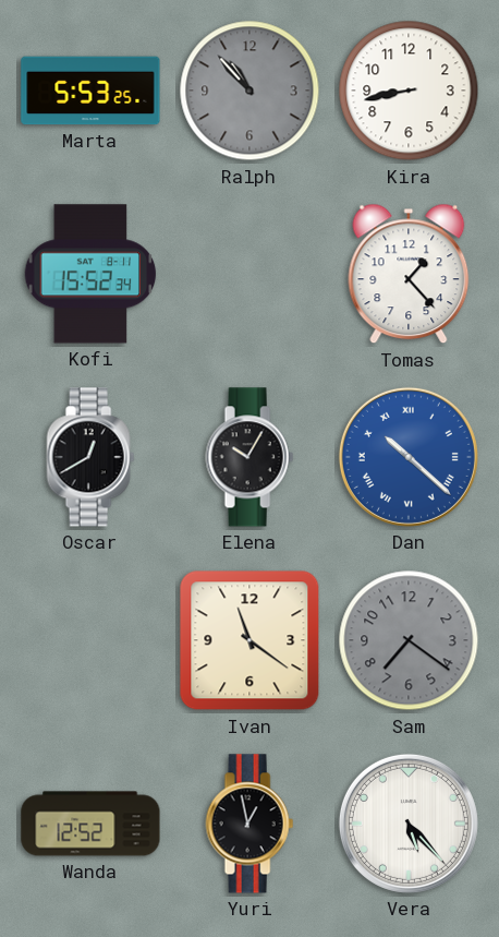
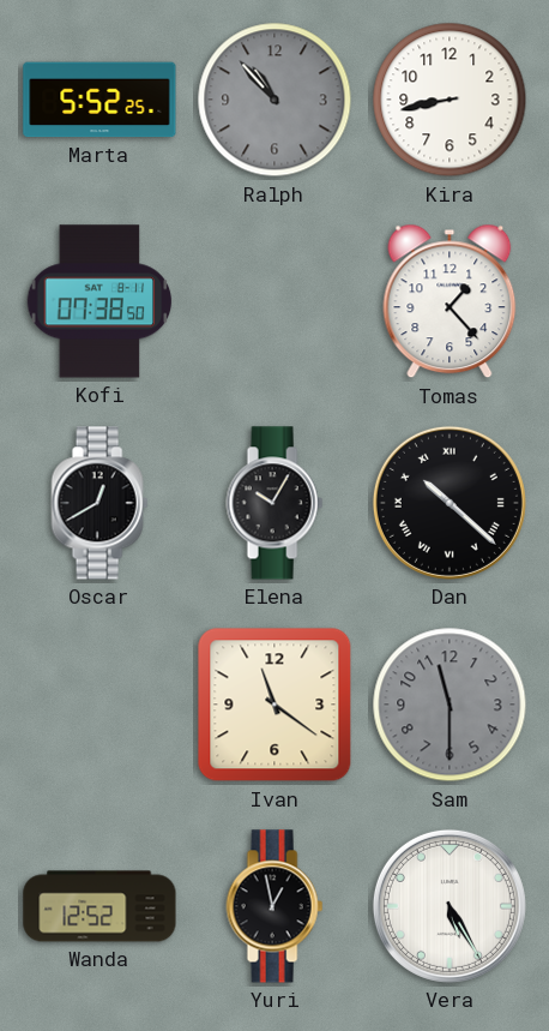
Marta: 5:53 -> 5:52 (99, 100)
Kofi: 15:52 -> 07:38 (99, 301)
Dan dial: blue -> black (450, 503)
Sam: 7:21 -> 11:30 (450, 705)
Vera: 5:23 -> 5:25 (450, 906)
